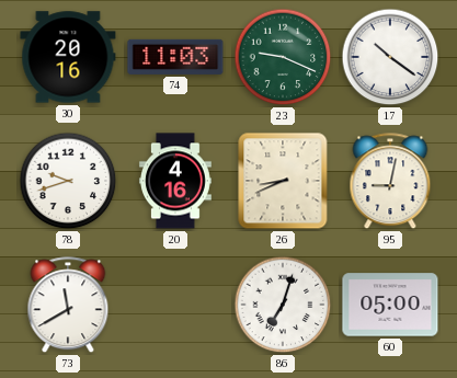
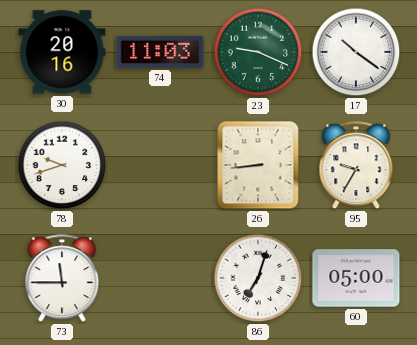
20: 4:16 -> none (175, 181)
26: 8:41 -> 8:44 (258, 165)
95: 9:02 -> 9:35 (356, 166)
73: 11:40 -> 11:45 (62, 279)
